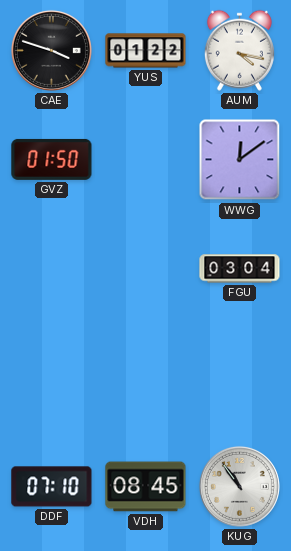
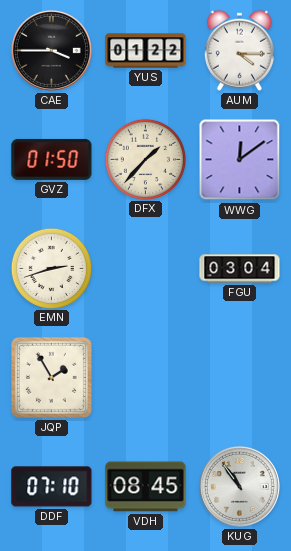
CAE: 3:48 -> 3:45 (51, 50)
AUM: 4:17 -> 4:15 (239, 50)
DFX: none -> 1:37 (145, 159)
EMN: none -> 2:42 (51, 268)
JQP: none -> 1:55 (51, 377)
